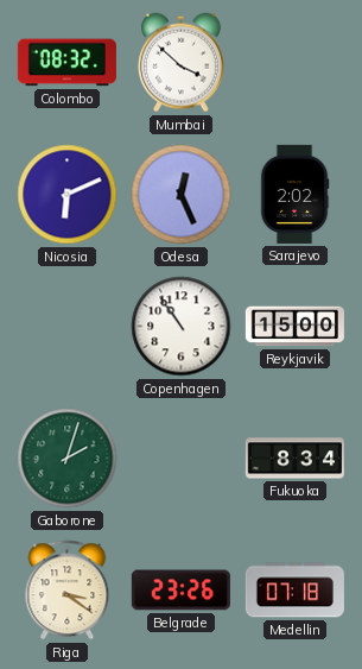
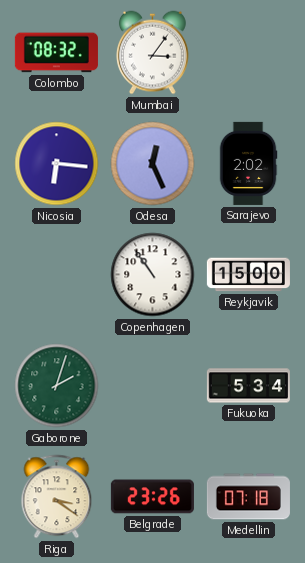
Mumbai: 3:52 -> 3:06 (152, 53)
Nicosia: 6:11 -> 6:16 (57, 164)
Fukuoka: 8:34 -> 5:34 (248, 386)
